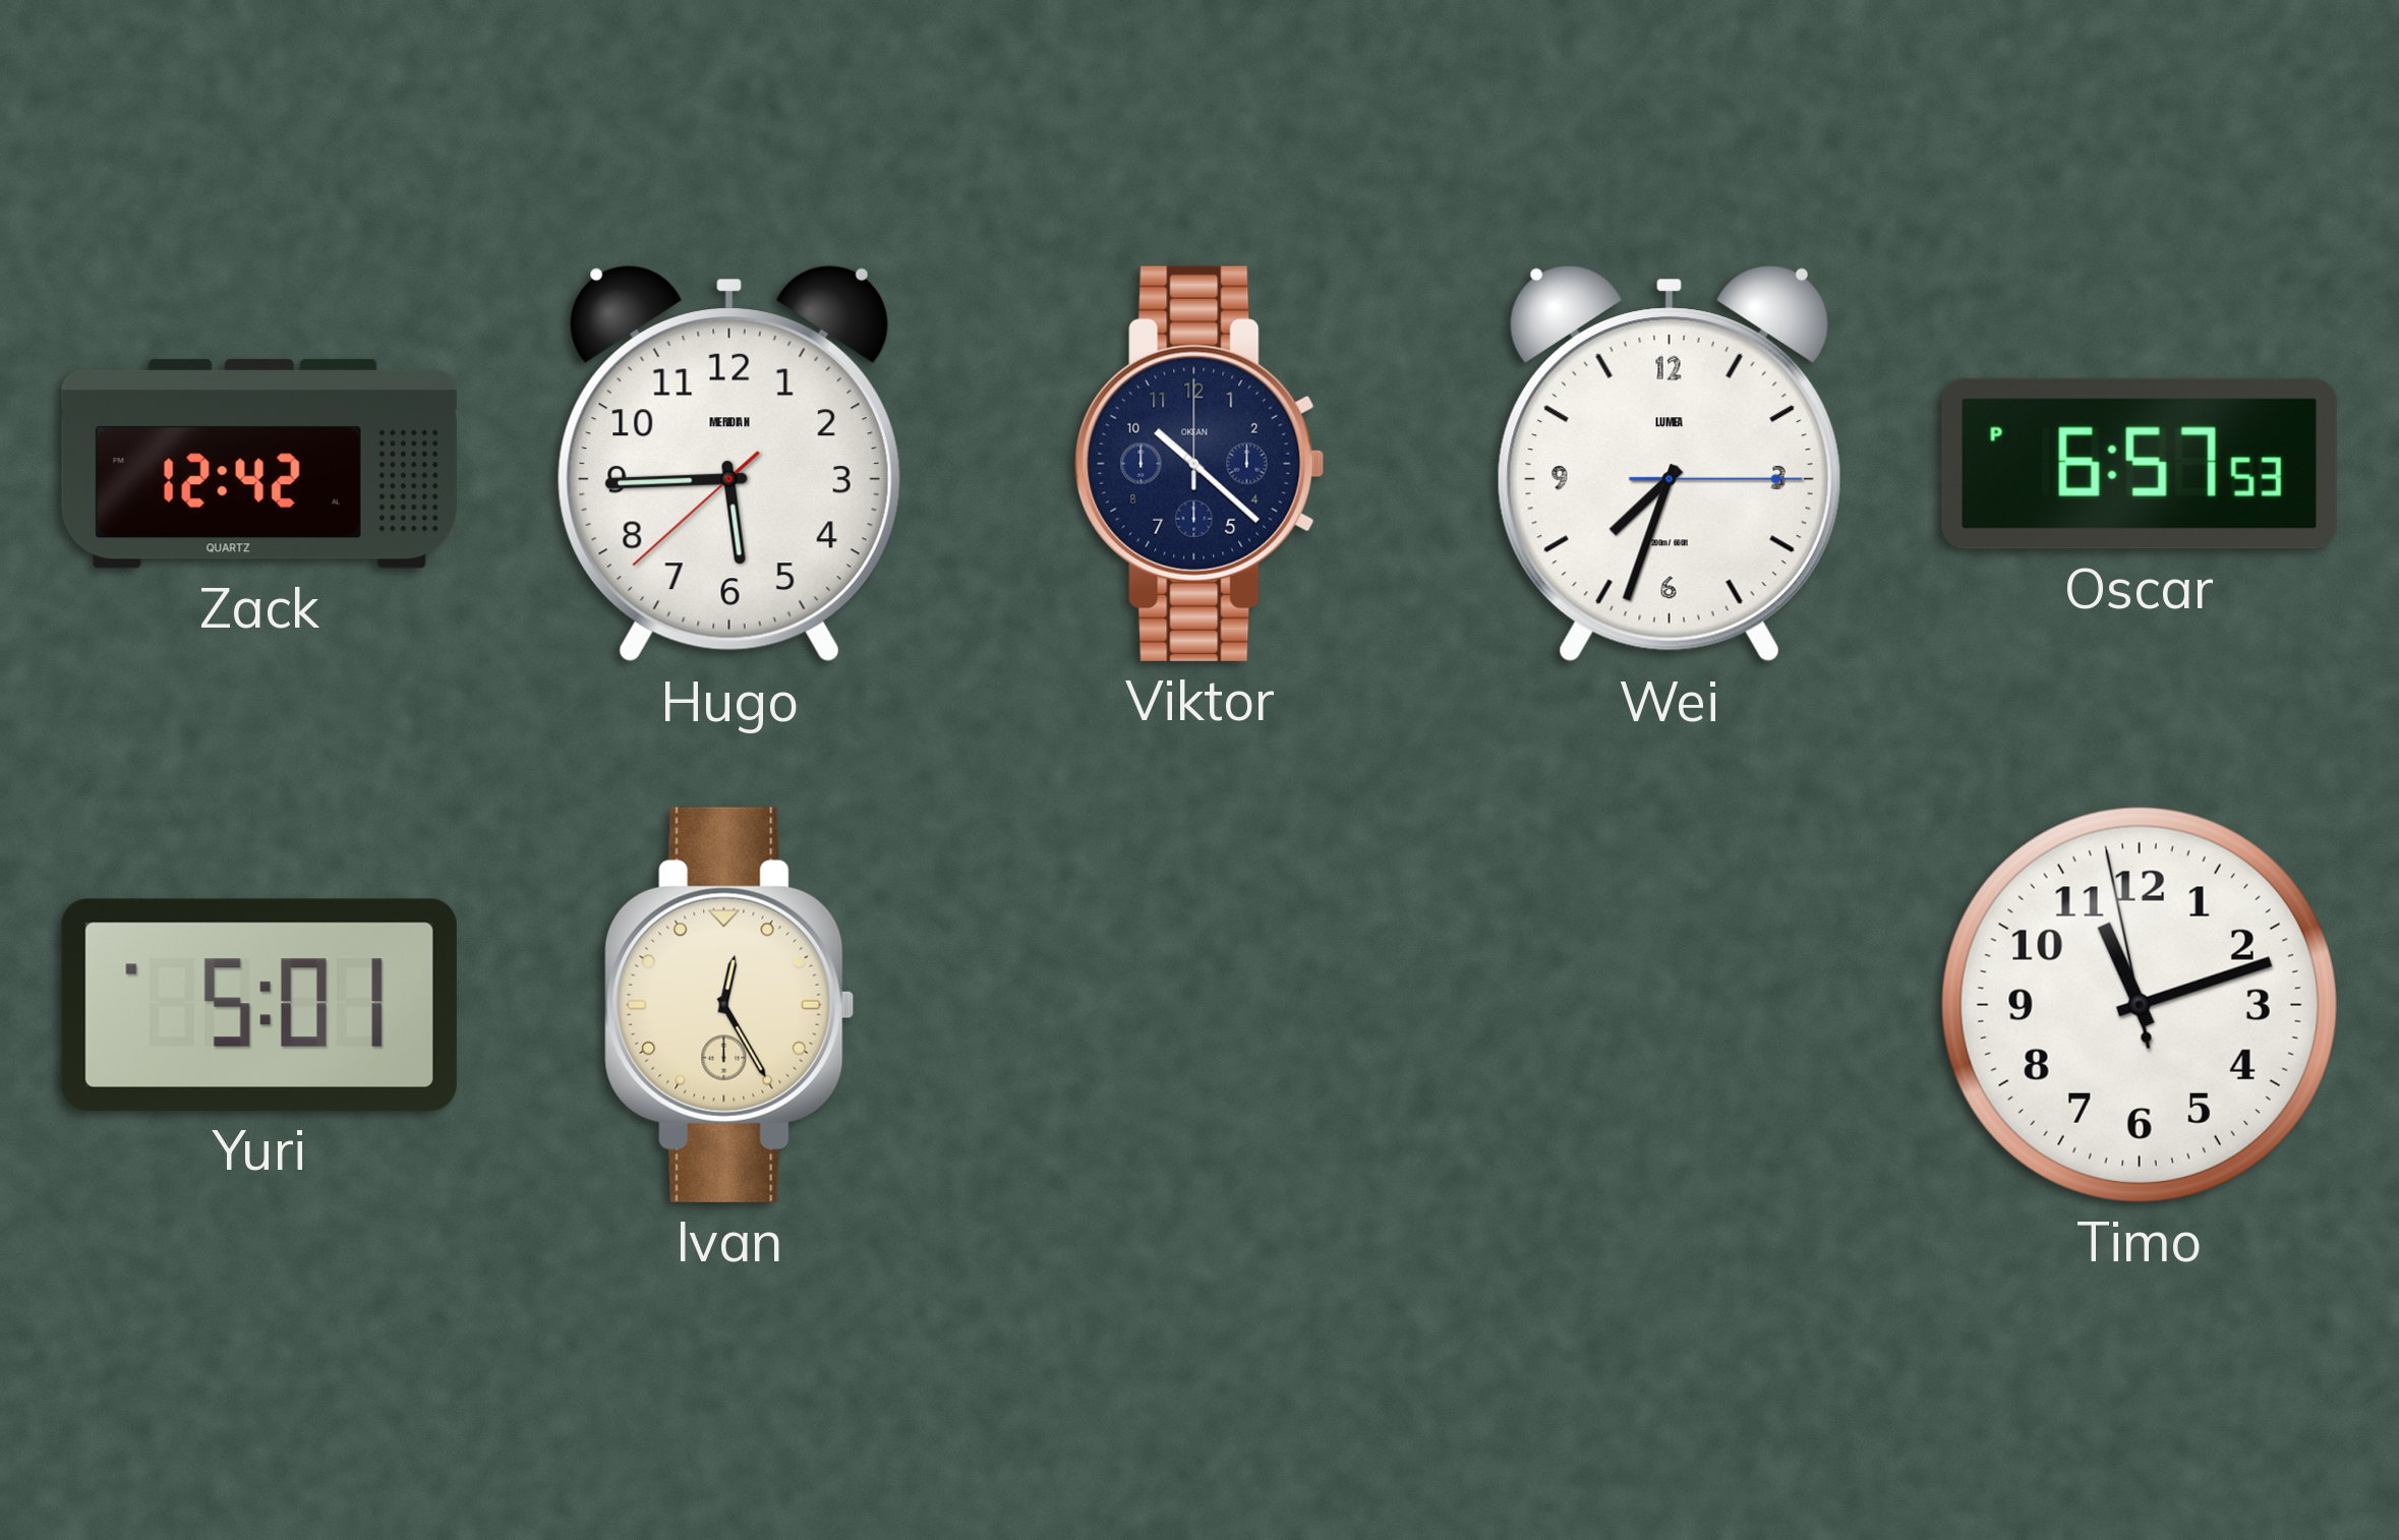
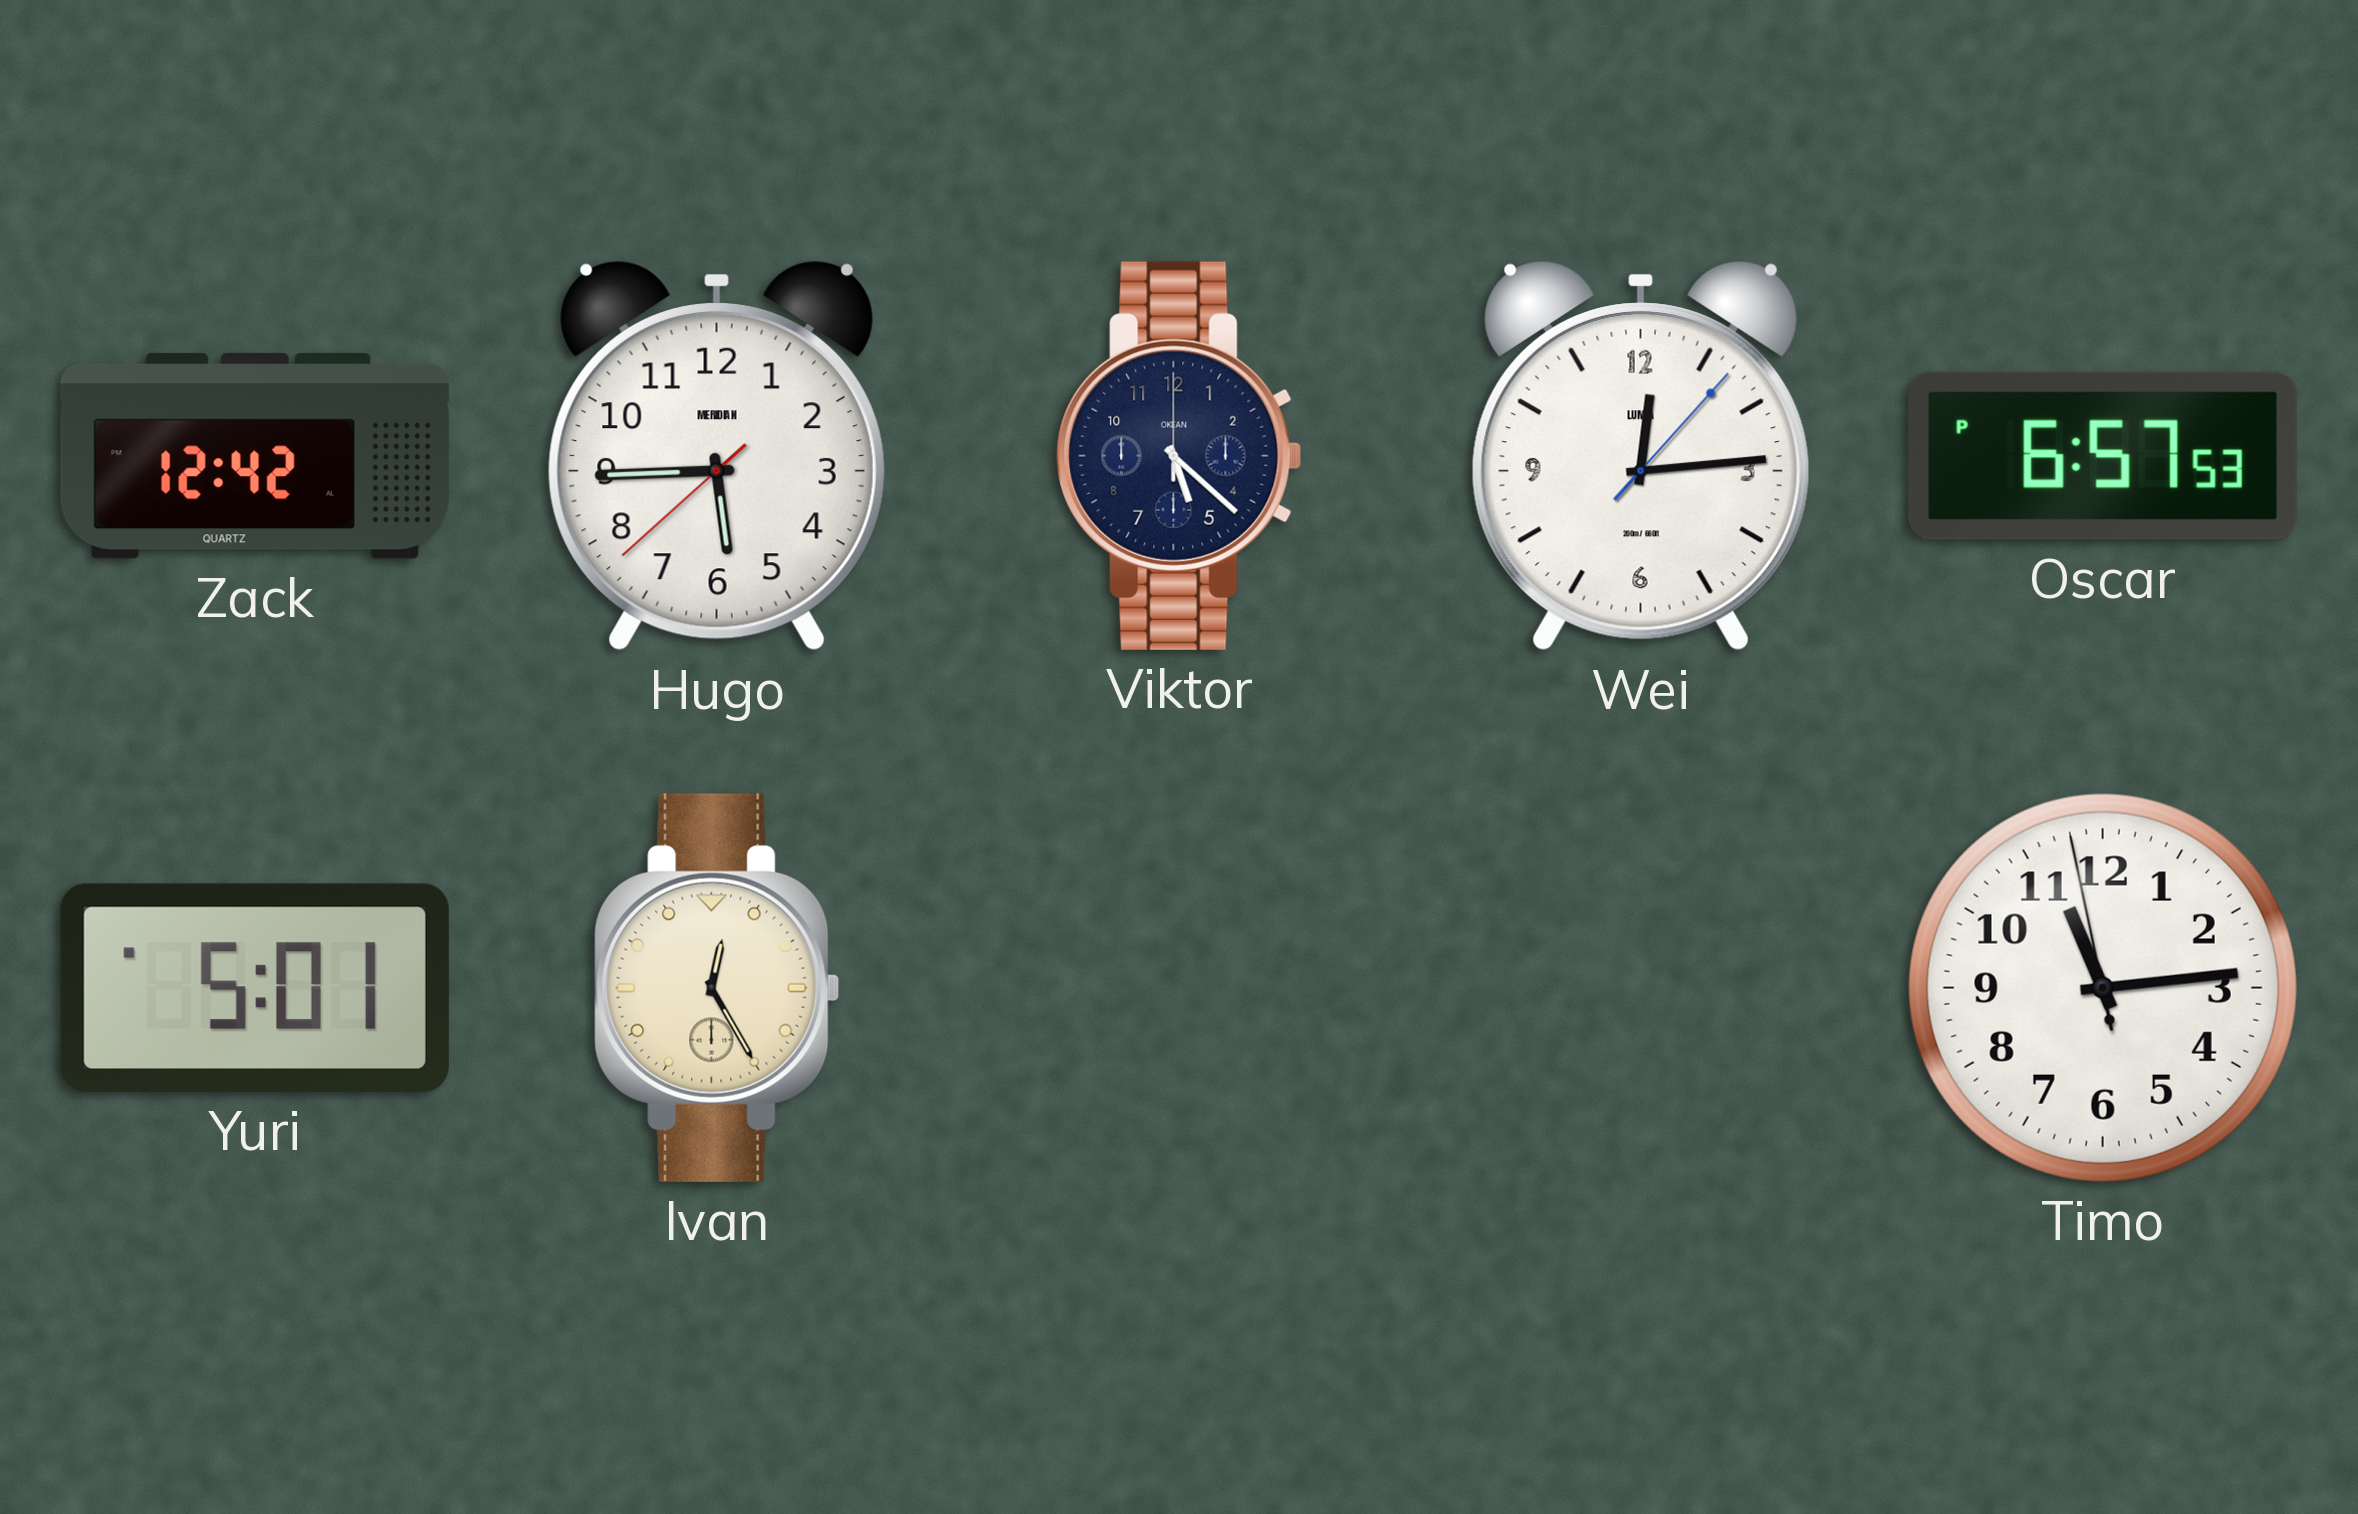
Viktor: 10:22 -> 5:22 (1179, 456)
Wei: 7:33 -> 12:14 (1641, 456)
Timo: 11:11 -> 11:13 (2103, 988)
